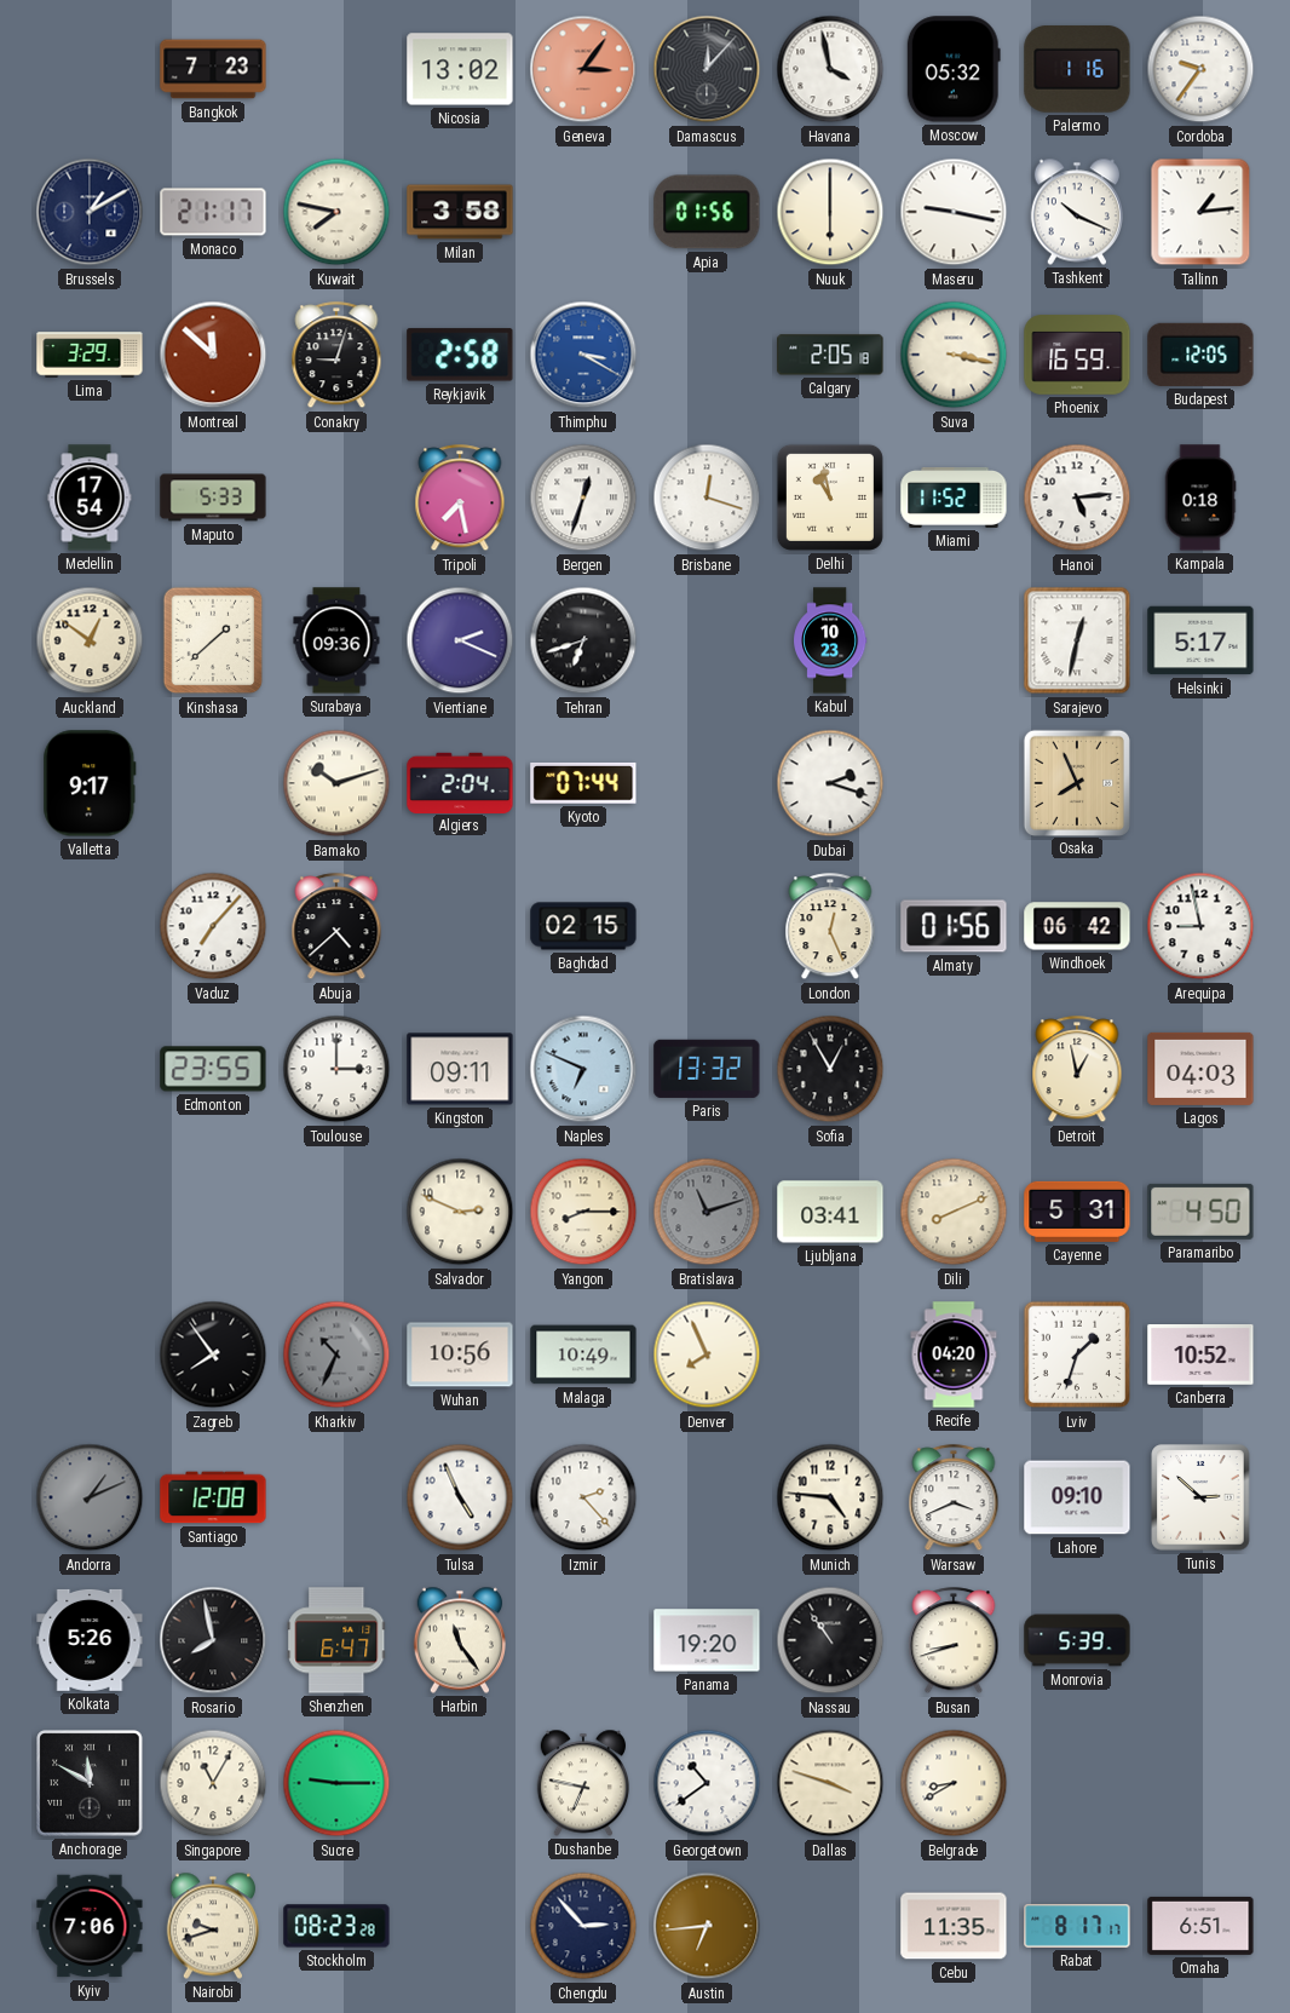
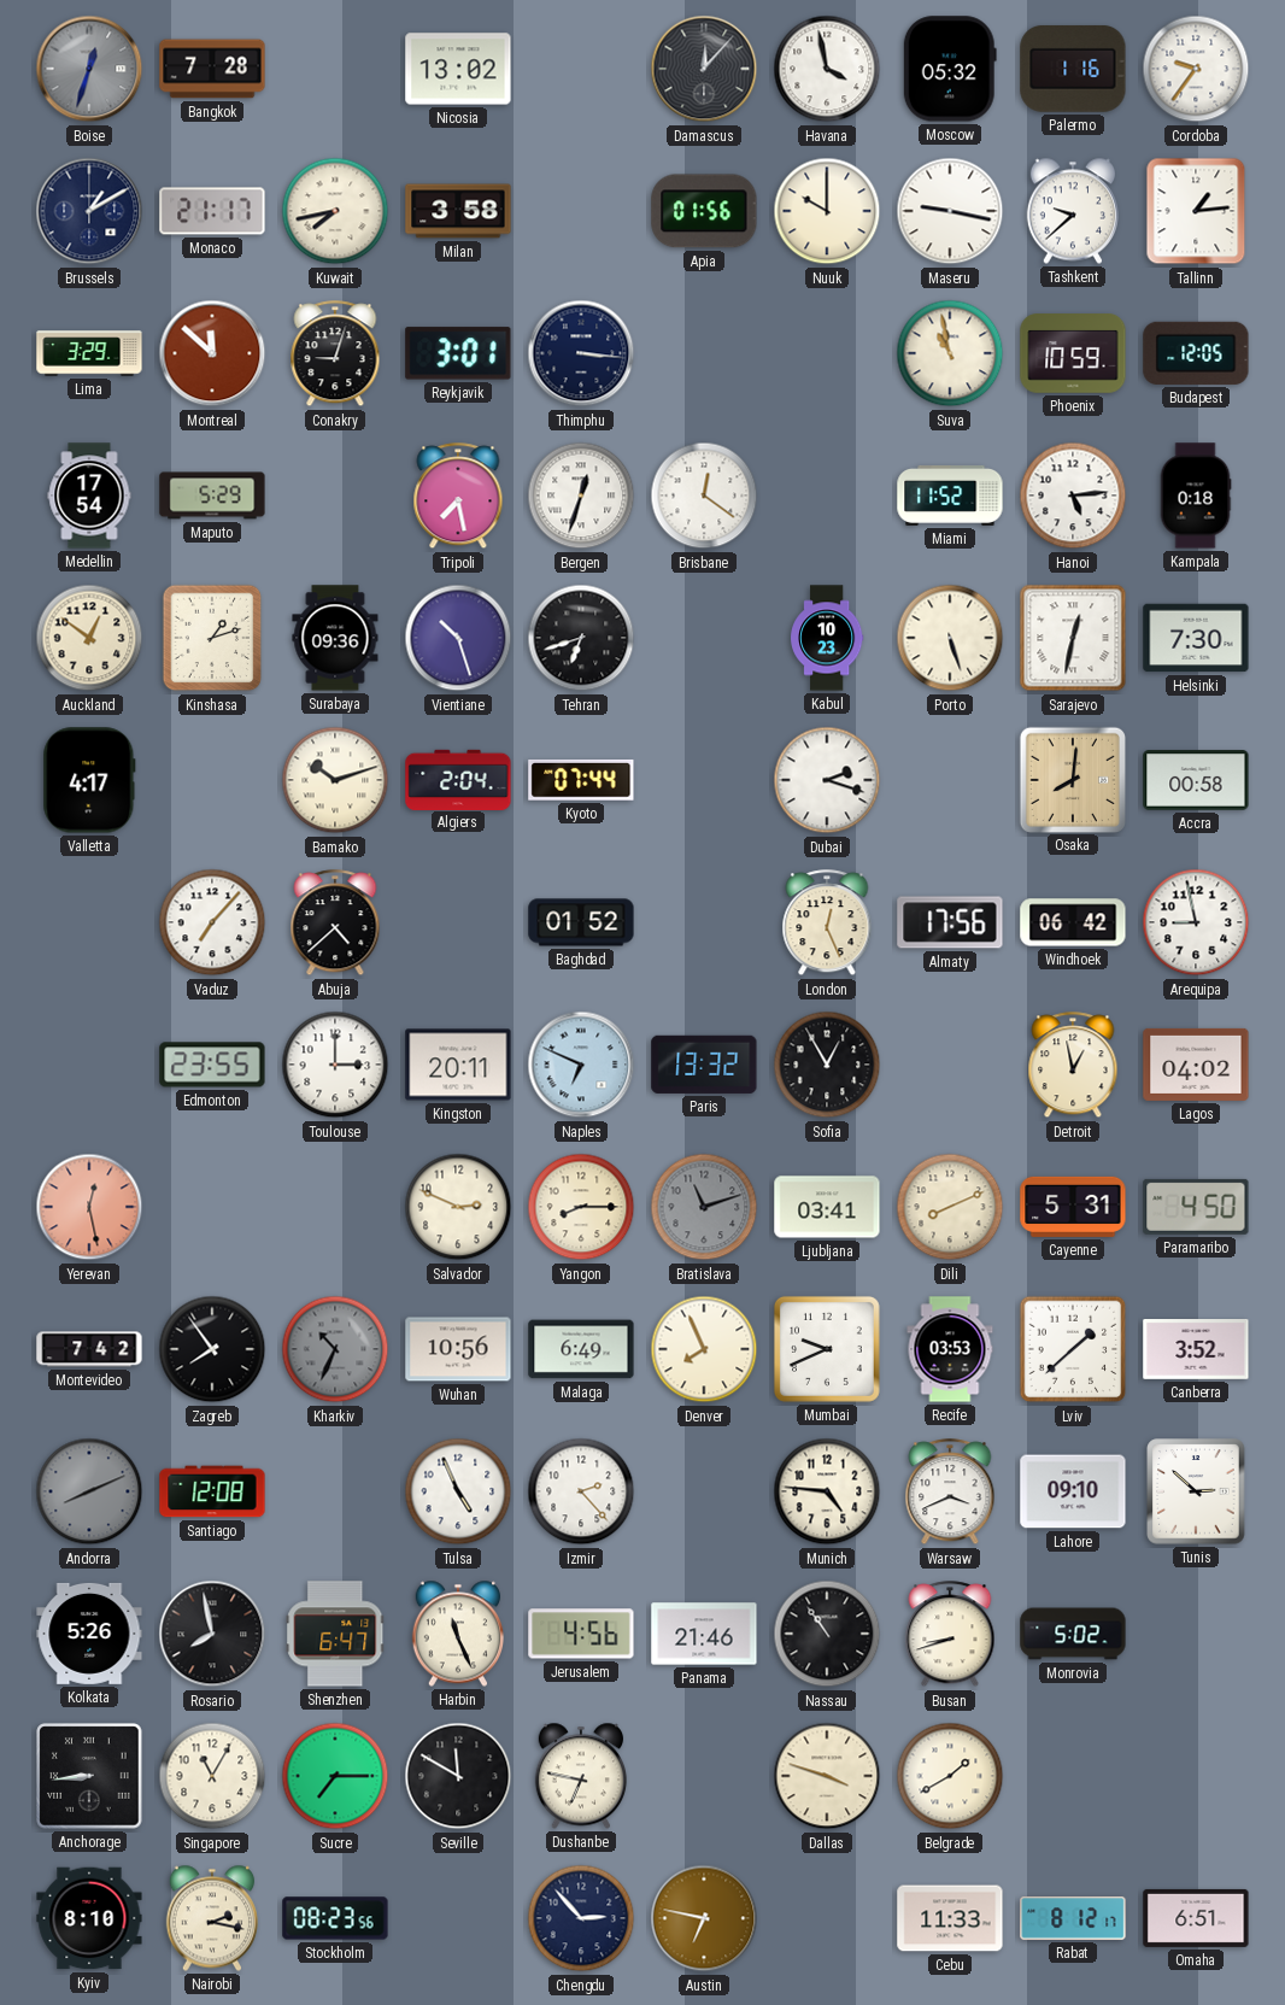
Boise: none -> 12:33 (89, 69)
Bangkok: 7:23 -> 7:28 (212, 69)
Geneva: 3:06 -> none (583, 69)
Kuwait: 7:47 -> 7:43 (335, 211)
Nuuk: 6:00 -> 10:00 (827, 211)
Tashkent: 10:19 -> 9:38 (1072, 211)
Reykjavik: 2:58 -> 3:01 (458, 353)
Thimphu: 3:20 -> 3:16 (581, 353)
Thimphu dial: blue -> navy (581, 353)
Calgary: 2:05 -> none (830, 355)
Suva: 3:17 -> 10:58 (950, 353)
Phoenix: 16:59 -> 10:59 (1073, 353)
Maputo: 5:33 -> 5:29 (212, 496)
Brisbane: 12:18 -> 12:21 (704, 496)
Delhi: 10:58 -> none (830, 498)
Kinshasa: 1:38 -> 1:12 (212, 638)
Vientiane: 2:19 -> 10:27 (458, 638)
Porto: none -> 5:27 (950, 638)
Helsinki: 5:17 -> 7:30 (1196, 638)
Valletta: 9:17 -> 4:17 (89, 780)
Osaka: 7:56 -> 8:01 (1072, 779)
Accra: none -> 00:58 (1196, 780)
Baghdad: 02:15 -> 01:52 (581, 922)
Almaty: 01:56 -> 17:56 (950, 922)
Kingston: 09:11 -> 20:11 (458, 1065)
Lagos: 04:03 -> 04:02 (1196, 1065)
Yerevan: none -> 12:28 (89, 1207)
Montevideo: none -> 7:42 (89, 1349)
Malaga: 10:49 -> 6:49 (581, 1349)
Mumbai: none -> 9:41 (827, 1349)
Recife: 04:20 -> 03:53 (950, 1349)
Lviv: 1:33 -> 1:38 (1073, 1349)
Canberra: 10:52 -> 3:52 (1196, 1350)
Andorra: 1:11 -> 8:11 (89, 1491)
Harbin: 11:24 -> 11:26 (457, 1634)
Jerusalem: none -> 4:56 (581, 1634)
Panama: 19:20 -> 21:46 (704, 1634)
Monrovia: 5:39 -> 5:02 (1073, 1634)
Anchorage: 11:50 -> 8:44 (89, 1776)
Sucre: 9:15 -> 7:15 (335, 1776)
Seville: none -> 11:50 (458, 1776)
Georgetown: 10:39 -> none (707, 1783)
Belgrade: 8:40 -> 1:40 (950, 1776)
Kyiv: 7:06 -> 8:10 (89, 1918)
Nairobi: 9:42 -> 2:17 (211, 1918)
Stockholm: 08:23:28 -> 08:23:56 (335, 1918)
Austin: 6:44 -> 6:47 (704, 1918)
Cebu: 11:35 -> 11:33 (950, 1918)
Rabat: 8:17 -> 8:12 (1073, 1918)
